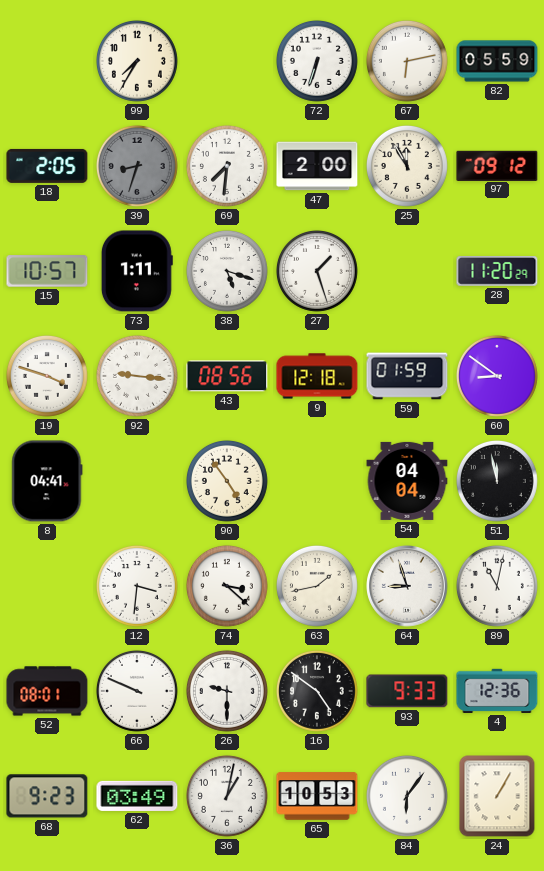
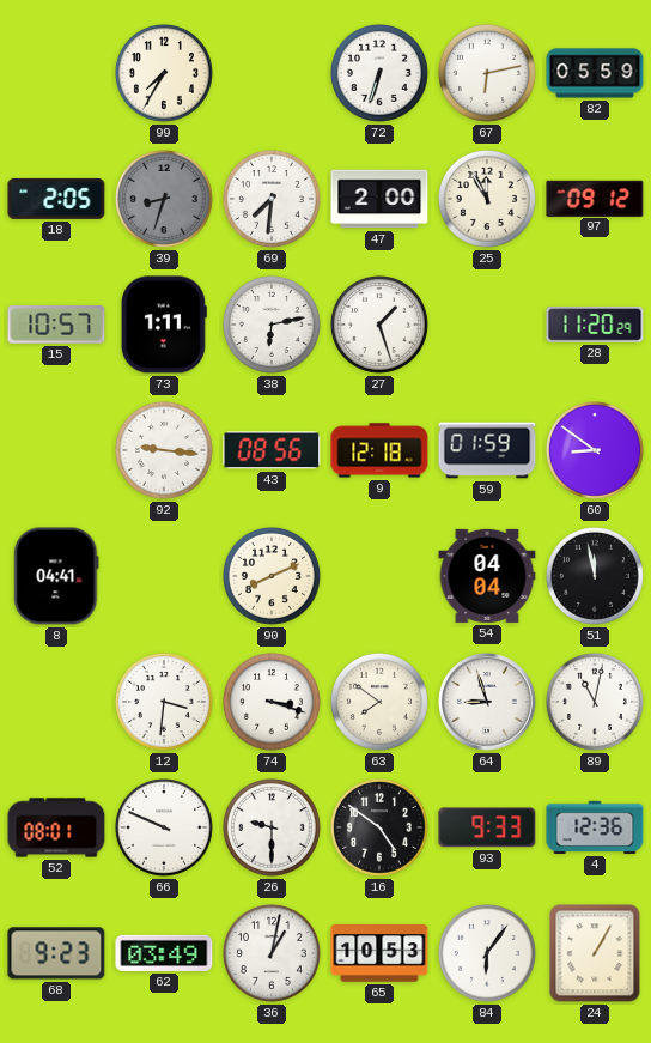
38: 5:18 -> 6:13 (272, 325)
19: 3:48 -> none (47, 376)
90: 4:54 -> 8:11 (272, 576)
74: 3:22 -> 3:18 (272, 702)
63: 1:43 -> 7:51 (379, 702)
